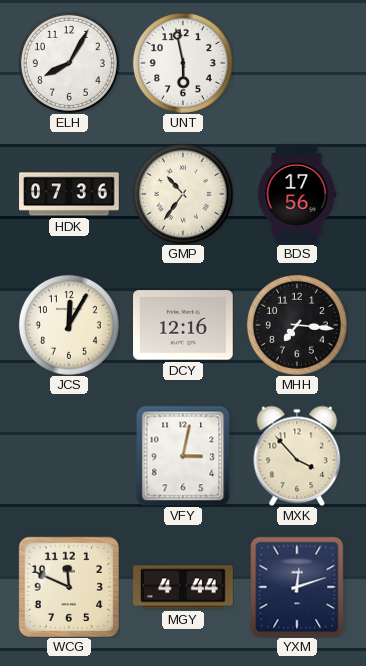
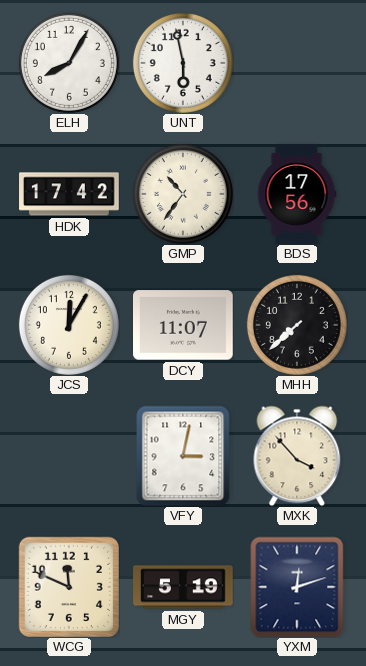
HDK: 07:36 -> 17:42 (69, 194)
DCY: 12:16 -> 11:07 (184, 325)
MHH: 7:16 -> 7:38 (297, 325)
MGY: 4:44 -> 5:19 (183, 587)
